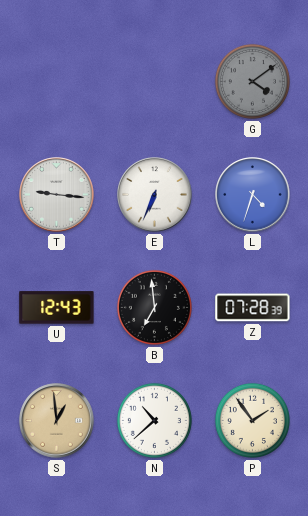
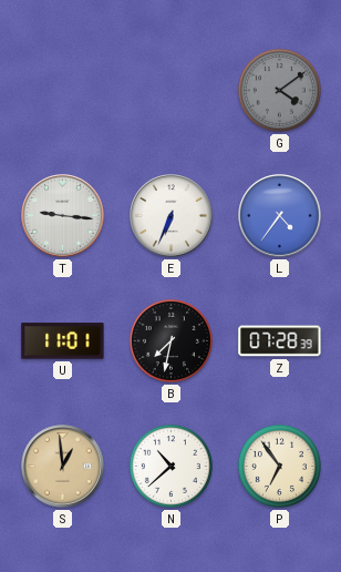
L: 4:33 -> 4:36 (280, 216)
U: 12:43 -> 11:01 (63, 341)
B: 6:59 -> 7:32 (170, 340)
P: 1:54 -> 6:54 (279, 466)
